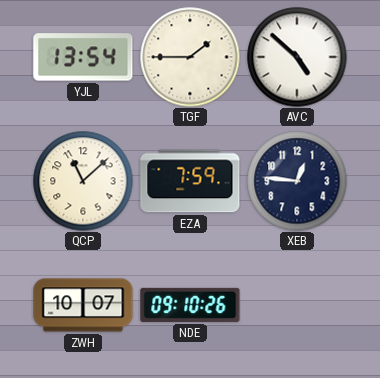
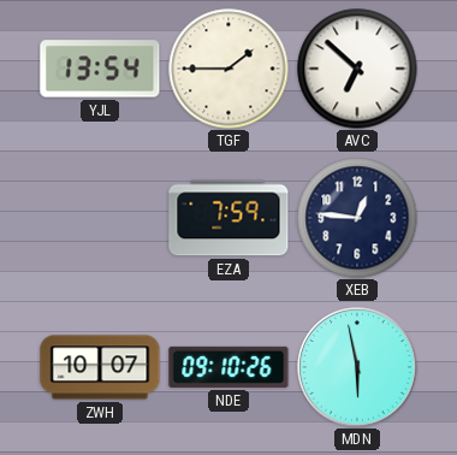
AVC: 4:52 -> 6:52 (357, 69)
QCP: 11:08 -> none (83, 181)
MDN: none -> 5:58 (357, 367)
